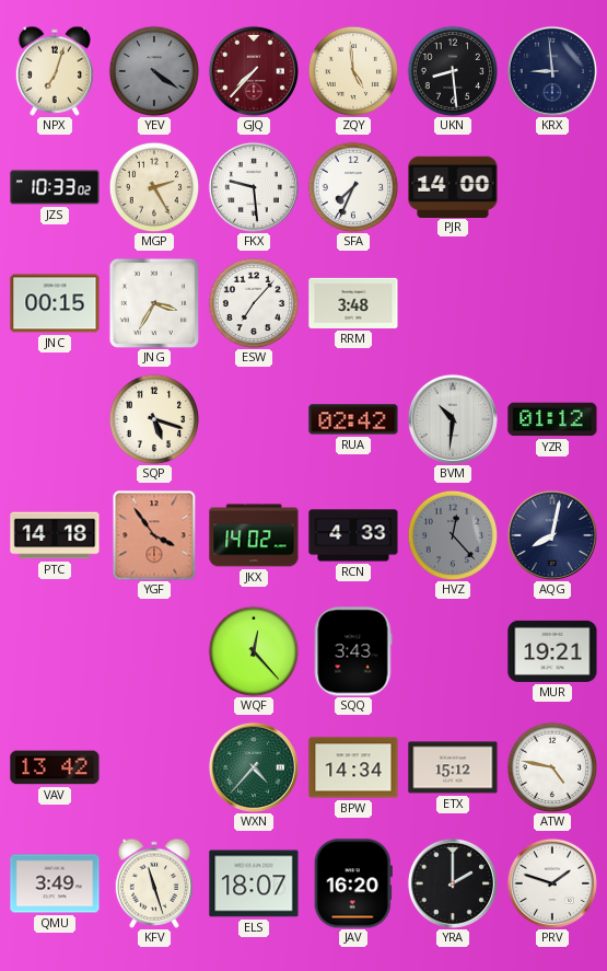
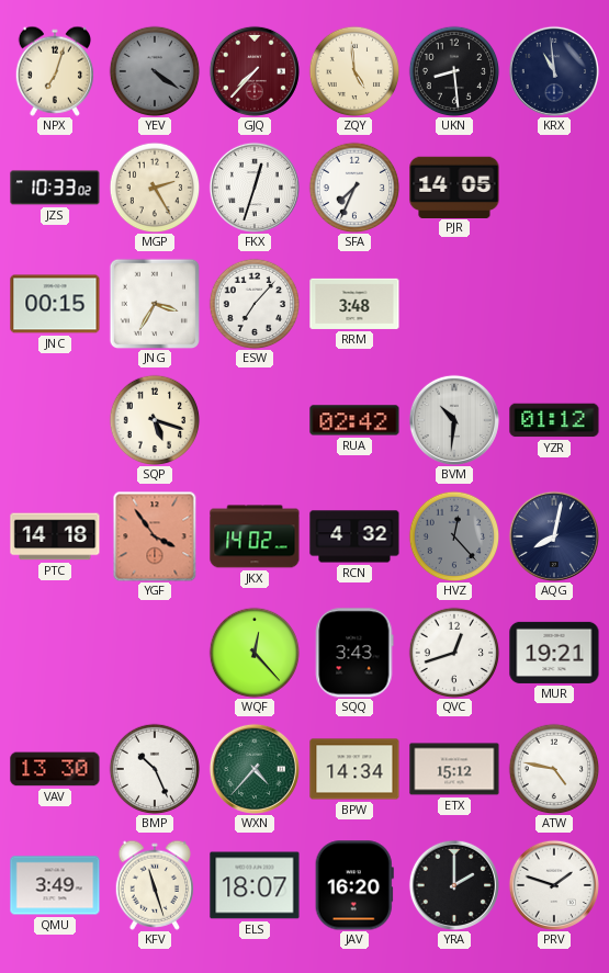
KRX: 8:59 -> 10:59 (554, 71)
FKX: 9:29 -> 12:33 (255, 188)
PJR: 14:00 -> 14:05 (454, 186)
RCN: 4:33 -> 4:32 (354, 536)
QVC: none -> 12:42 (454, 653)
VAV: 13:42 -> 13:30 (55, 769)
BMP: none -> 10:26 (155, 769)
